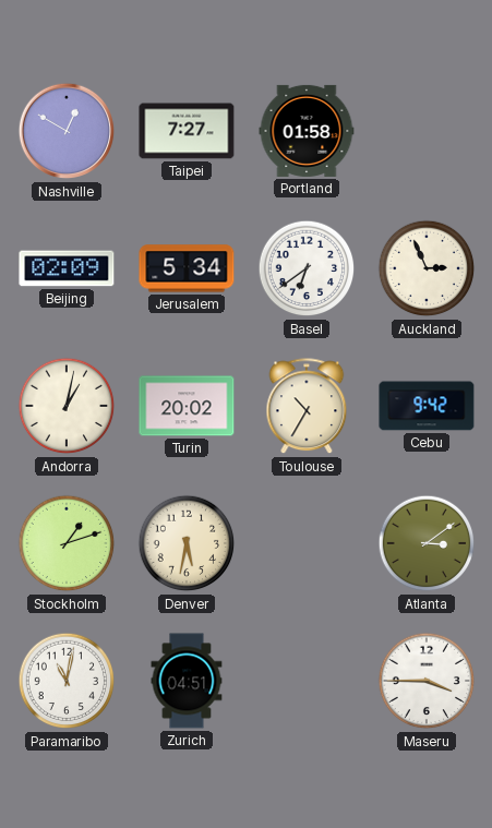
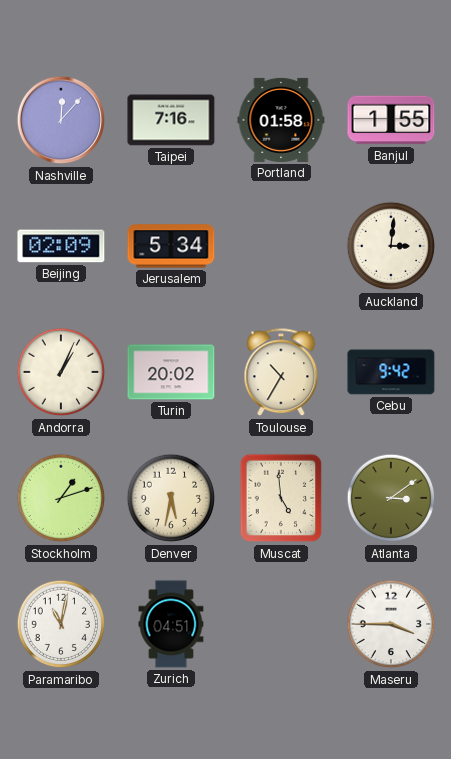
Nashville: 12:50 -> 12:07 (61, 120)
Taipei: 7:27 -> 7:16 (171, 120)
Banjul: none -> 1:55 (391, 120)
Basel: 6:39 -> none (307, 268)
Auckland: 2:56 -> 3:01 (391, 246)
Andorra: 1:02 -> 1:04 (61, 372)
Muscat: none -> 4:59 (281, 498)
